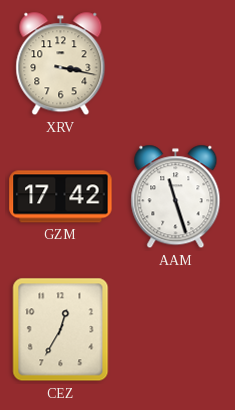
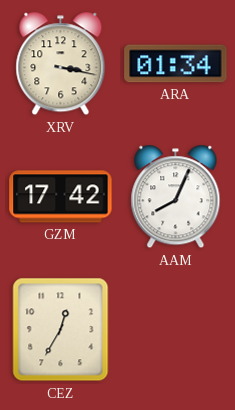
ARA: none -> 01:34 (176, 64)
AAM: 11:27 -> 8:04 (176, 197)
